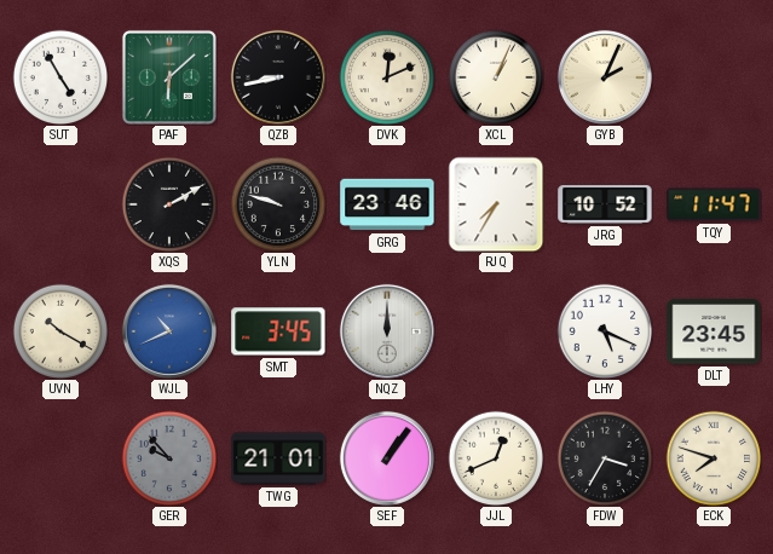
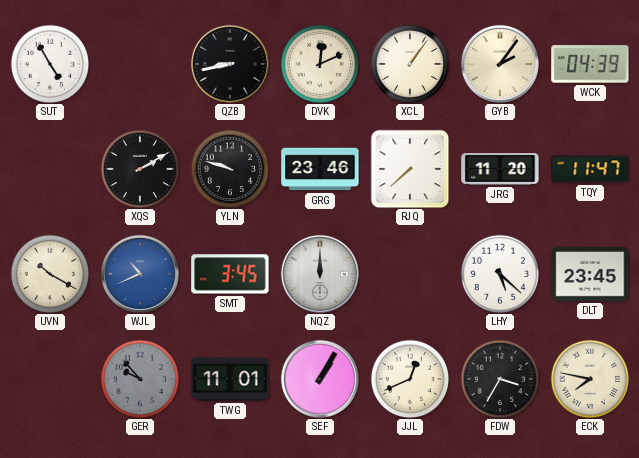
PAF: 6:08 -> none (169, 77)
XCL: 1:04 -> 1:06 (410, 64)
GYB: 2:04 -> 2:06 (500, 64)
WCK: none -> 04:39 (590, 64)
RJQ: 7:35 -> 7:38 (410, 169)
JRG: 10:52 -> 11:20 (500, 169)
LHY: 5:19 -> 5:22 (500, 274)
TWG: 21:01 -> 11:01 (230, 379)
SEF: 1:06 -> 1:05 (320, 379)
ECK: 7:48 -> 7:47 (590, 379)
